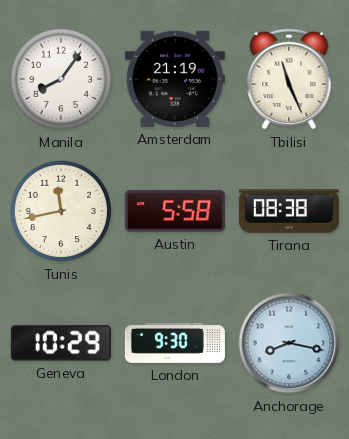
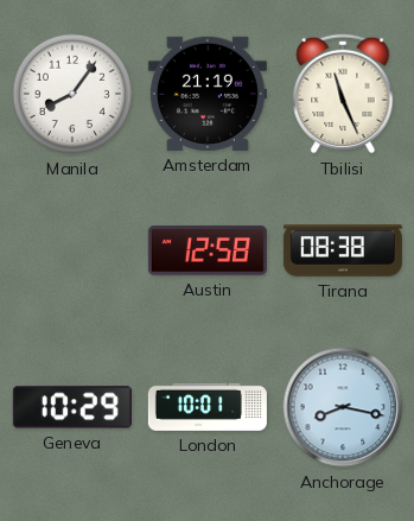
Tunis: 11:43 -> none (61, 211)
Austin: 5:58 -> 12:58 (208, 250)
London: 9:30 -> 10:01 (208, 407)
